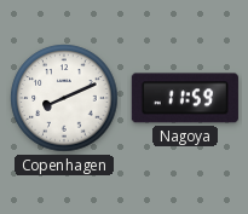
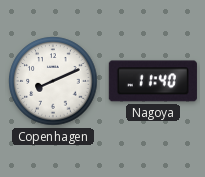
Nagoya: 11:59 -> 11:40 (153, 81)
